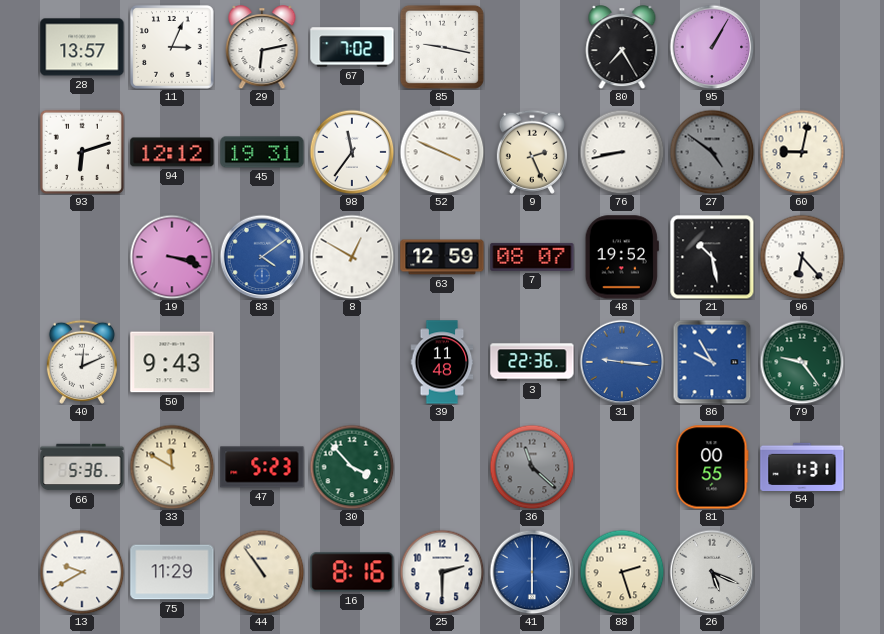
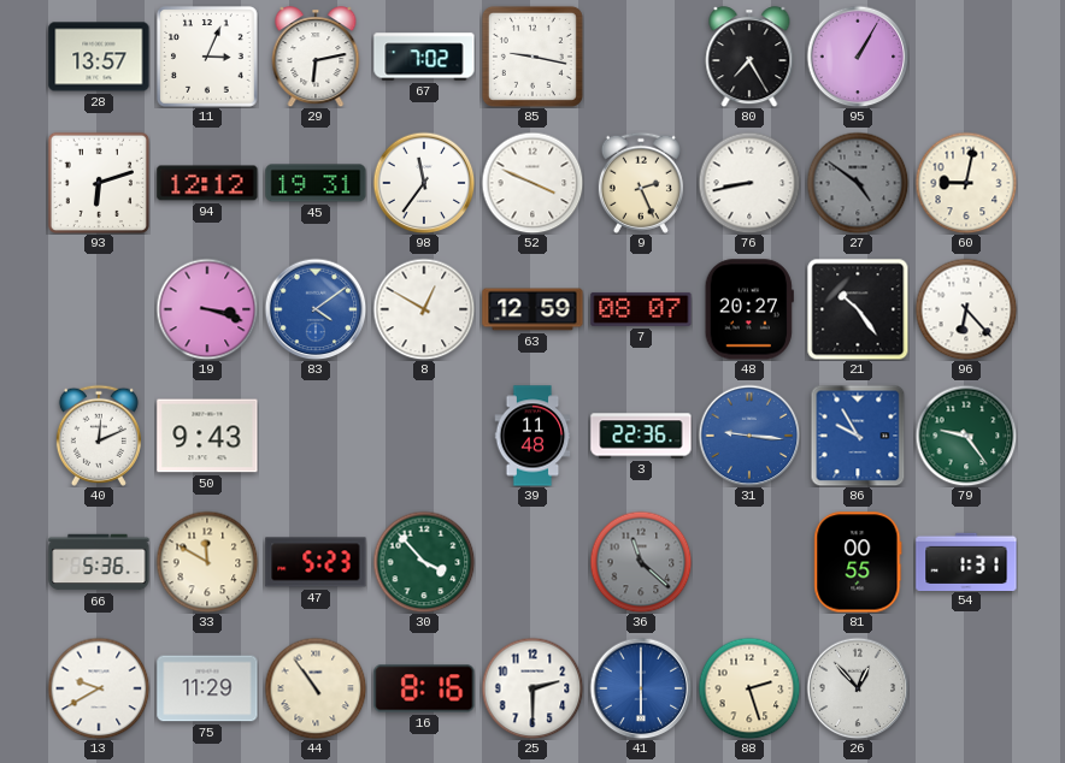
48: 19:52 -> 20:27 (749, 309)
21: 10:28 -> 10:24 (858, 309)
26: 5:19 -> 12:53 (858, 688)
